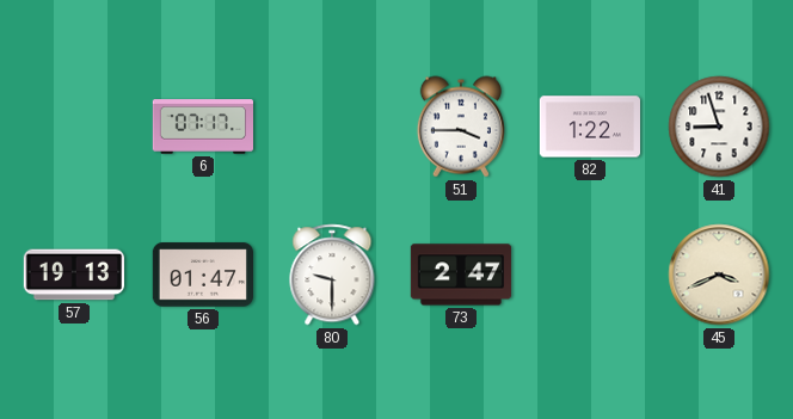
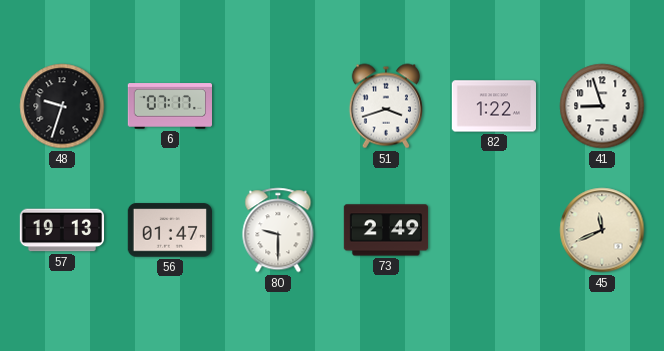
48: none -> 9:33 (62, 106)
51: 3:45 -> 3:42 (386, 106)
73: 2:47 -> 2:49 (386, 230)
45: 3:41 -> 11:41 (602, 230)
